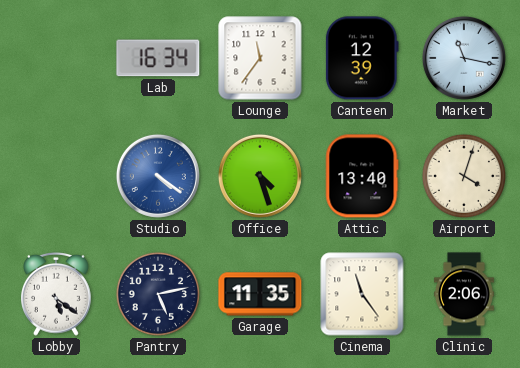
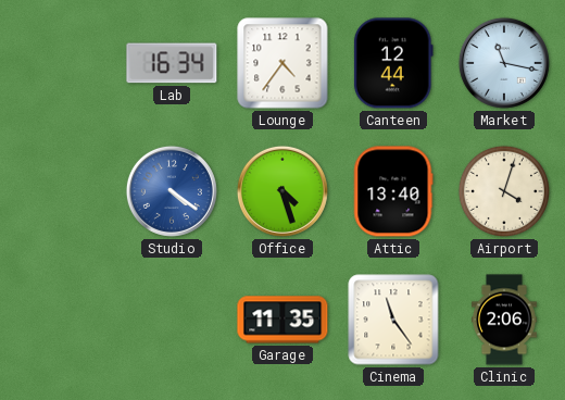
Lounge: 11:36 -> 4:36 (282, 63)
Canteen: 12:39 -> 12:44 (393, 63)
Lobby: 5:21 -> none (57, 294)
Pantry: 5:13 -> none (158, 294)
